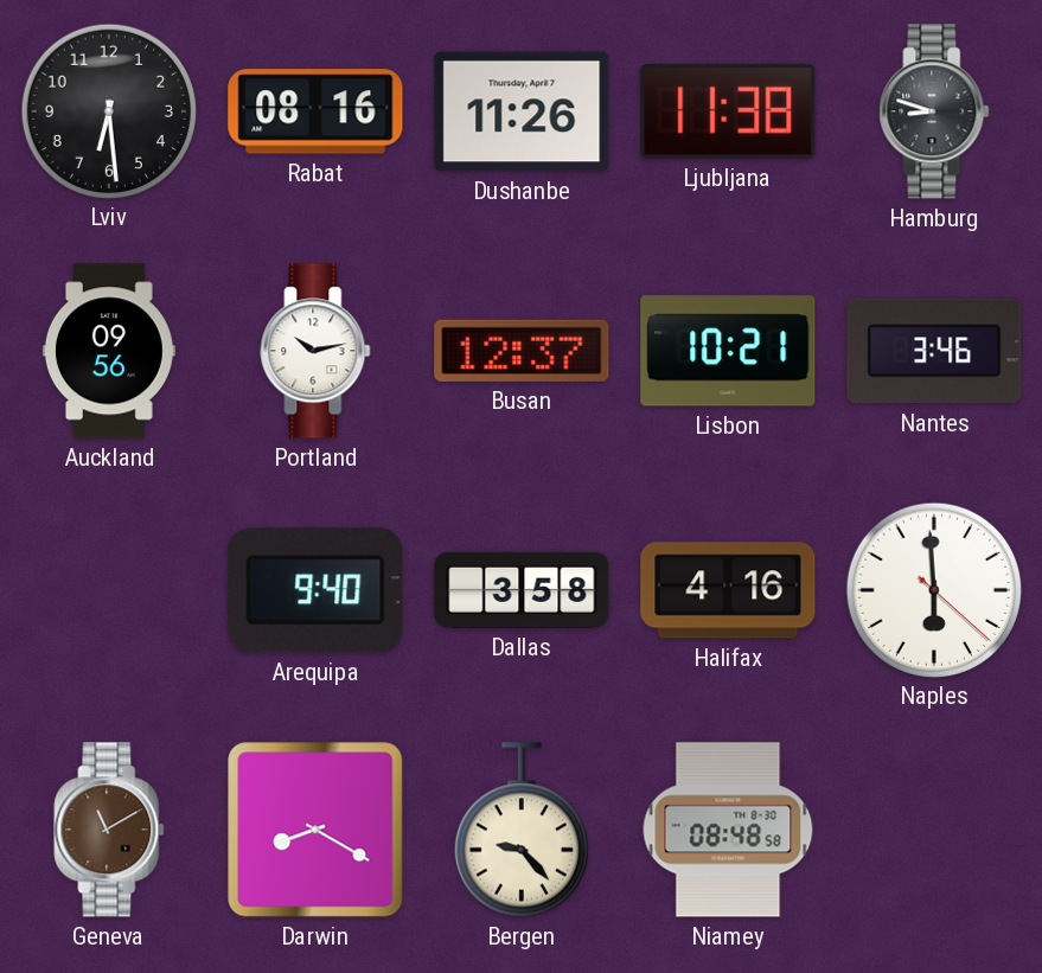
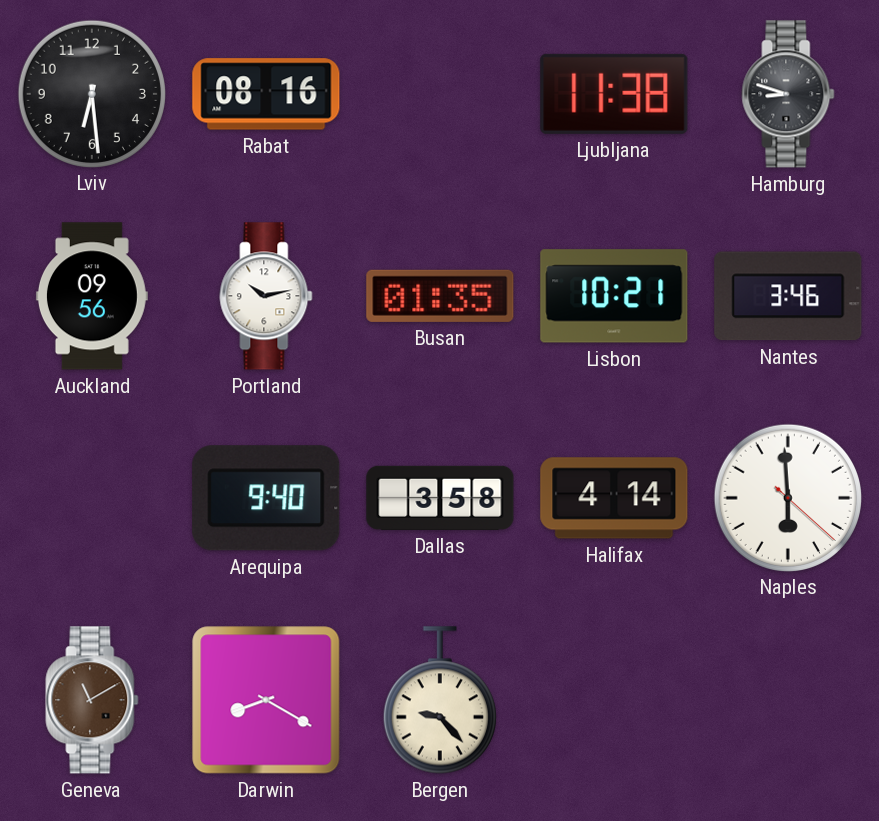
Dushanbe: 11:26 -> none (522, 111)
Busan: 12:37 -> 01:35 (440, 296)
Halifax: 4:16 -> 4:14 (614, 498)
Niamey: 08:48 -> none (728, 830)
